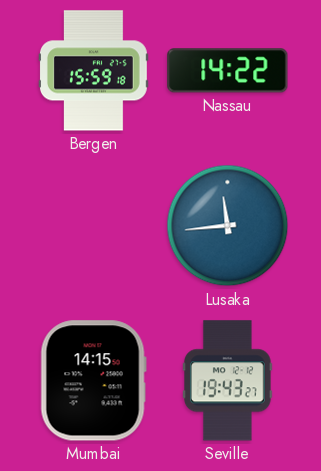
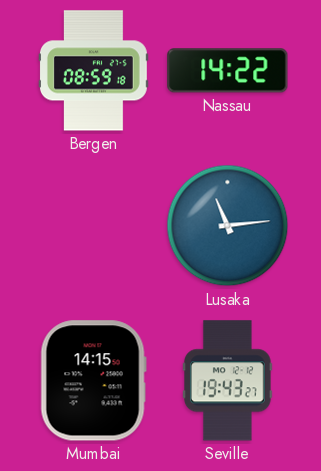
Bergen: 15:59 -> 08:59 (93, 71)
Lusaka: 11:44 -> 11:14 (228, 226)
